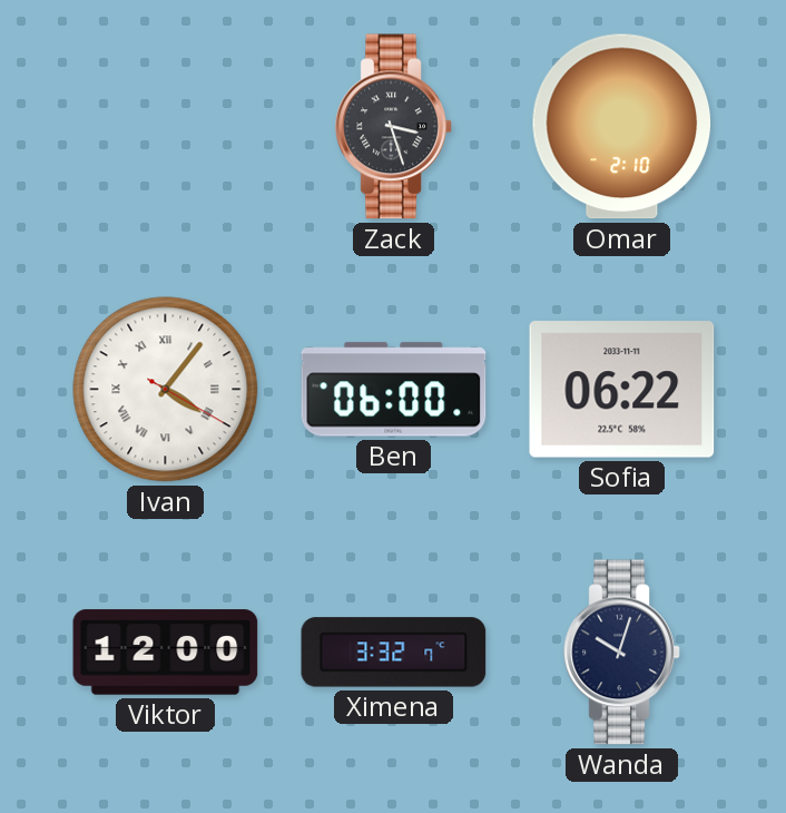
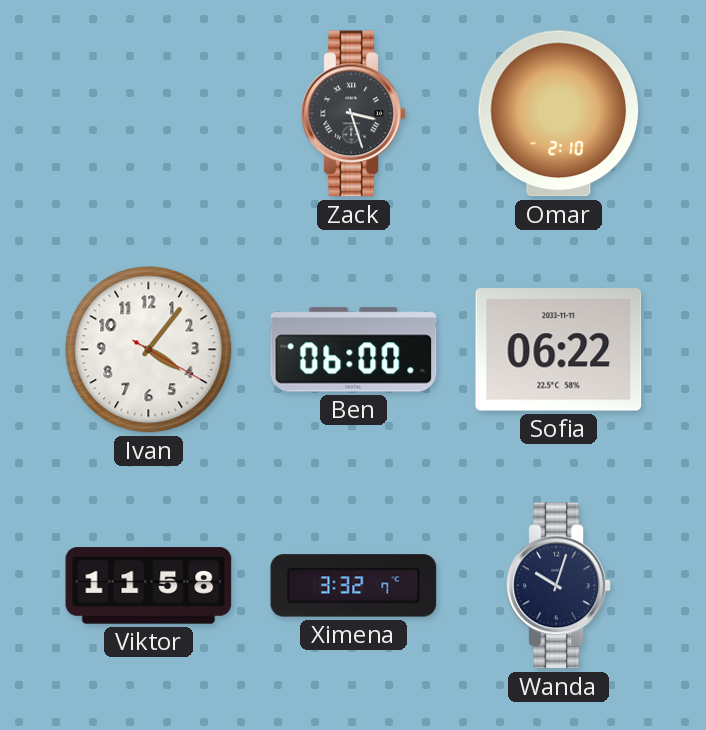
Ivan numerals: Roman -> Arabic (149, 350)
Viktor: 12:00 -> 11:58 (149, 586)
